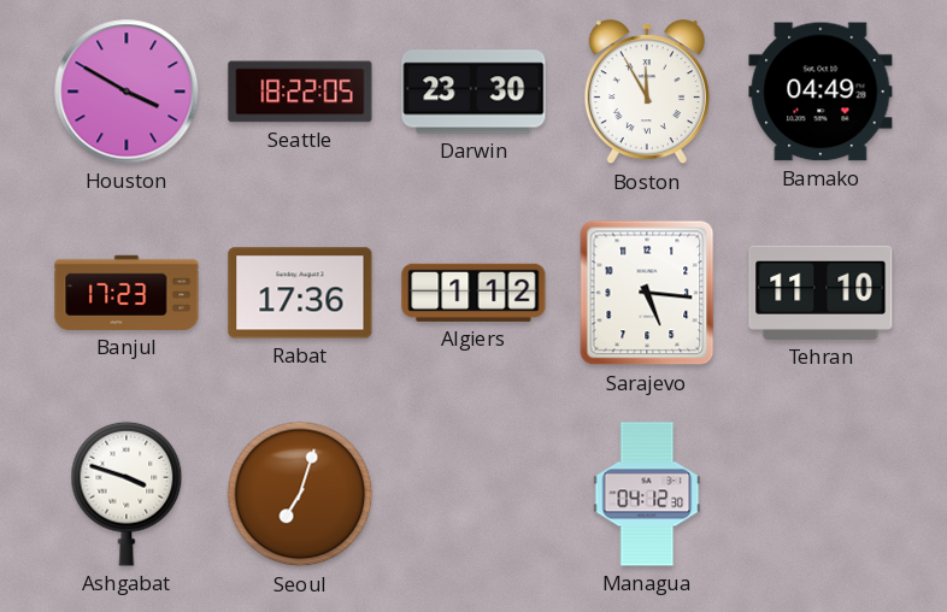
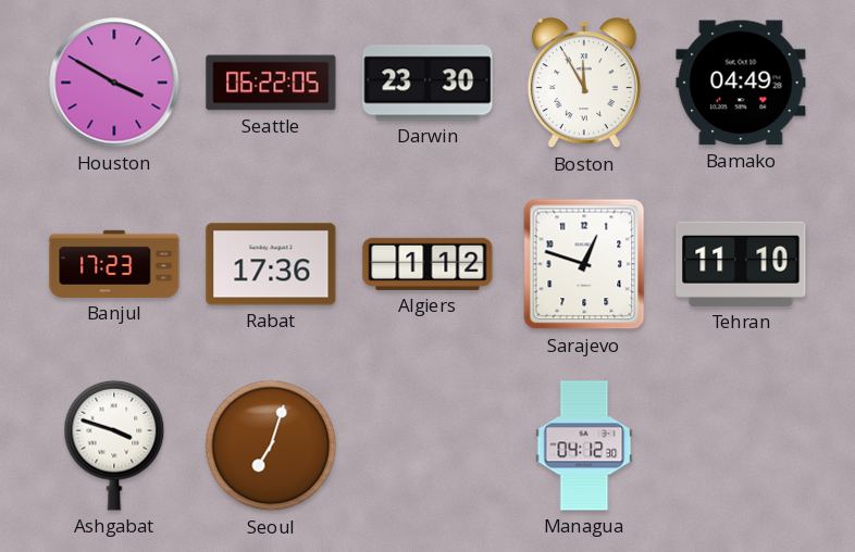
Seattle: 18:22 -> 06:22 (271, 83)
Sarajevo: 5:16 -> 12:48 (584, 264)
